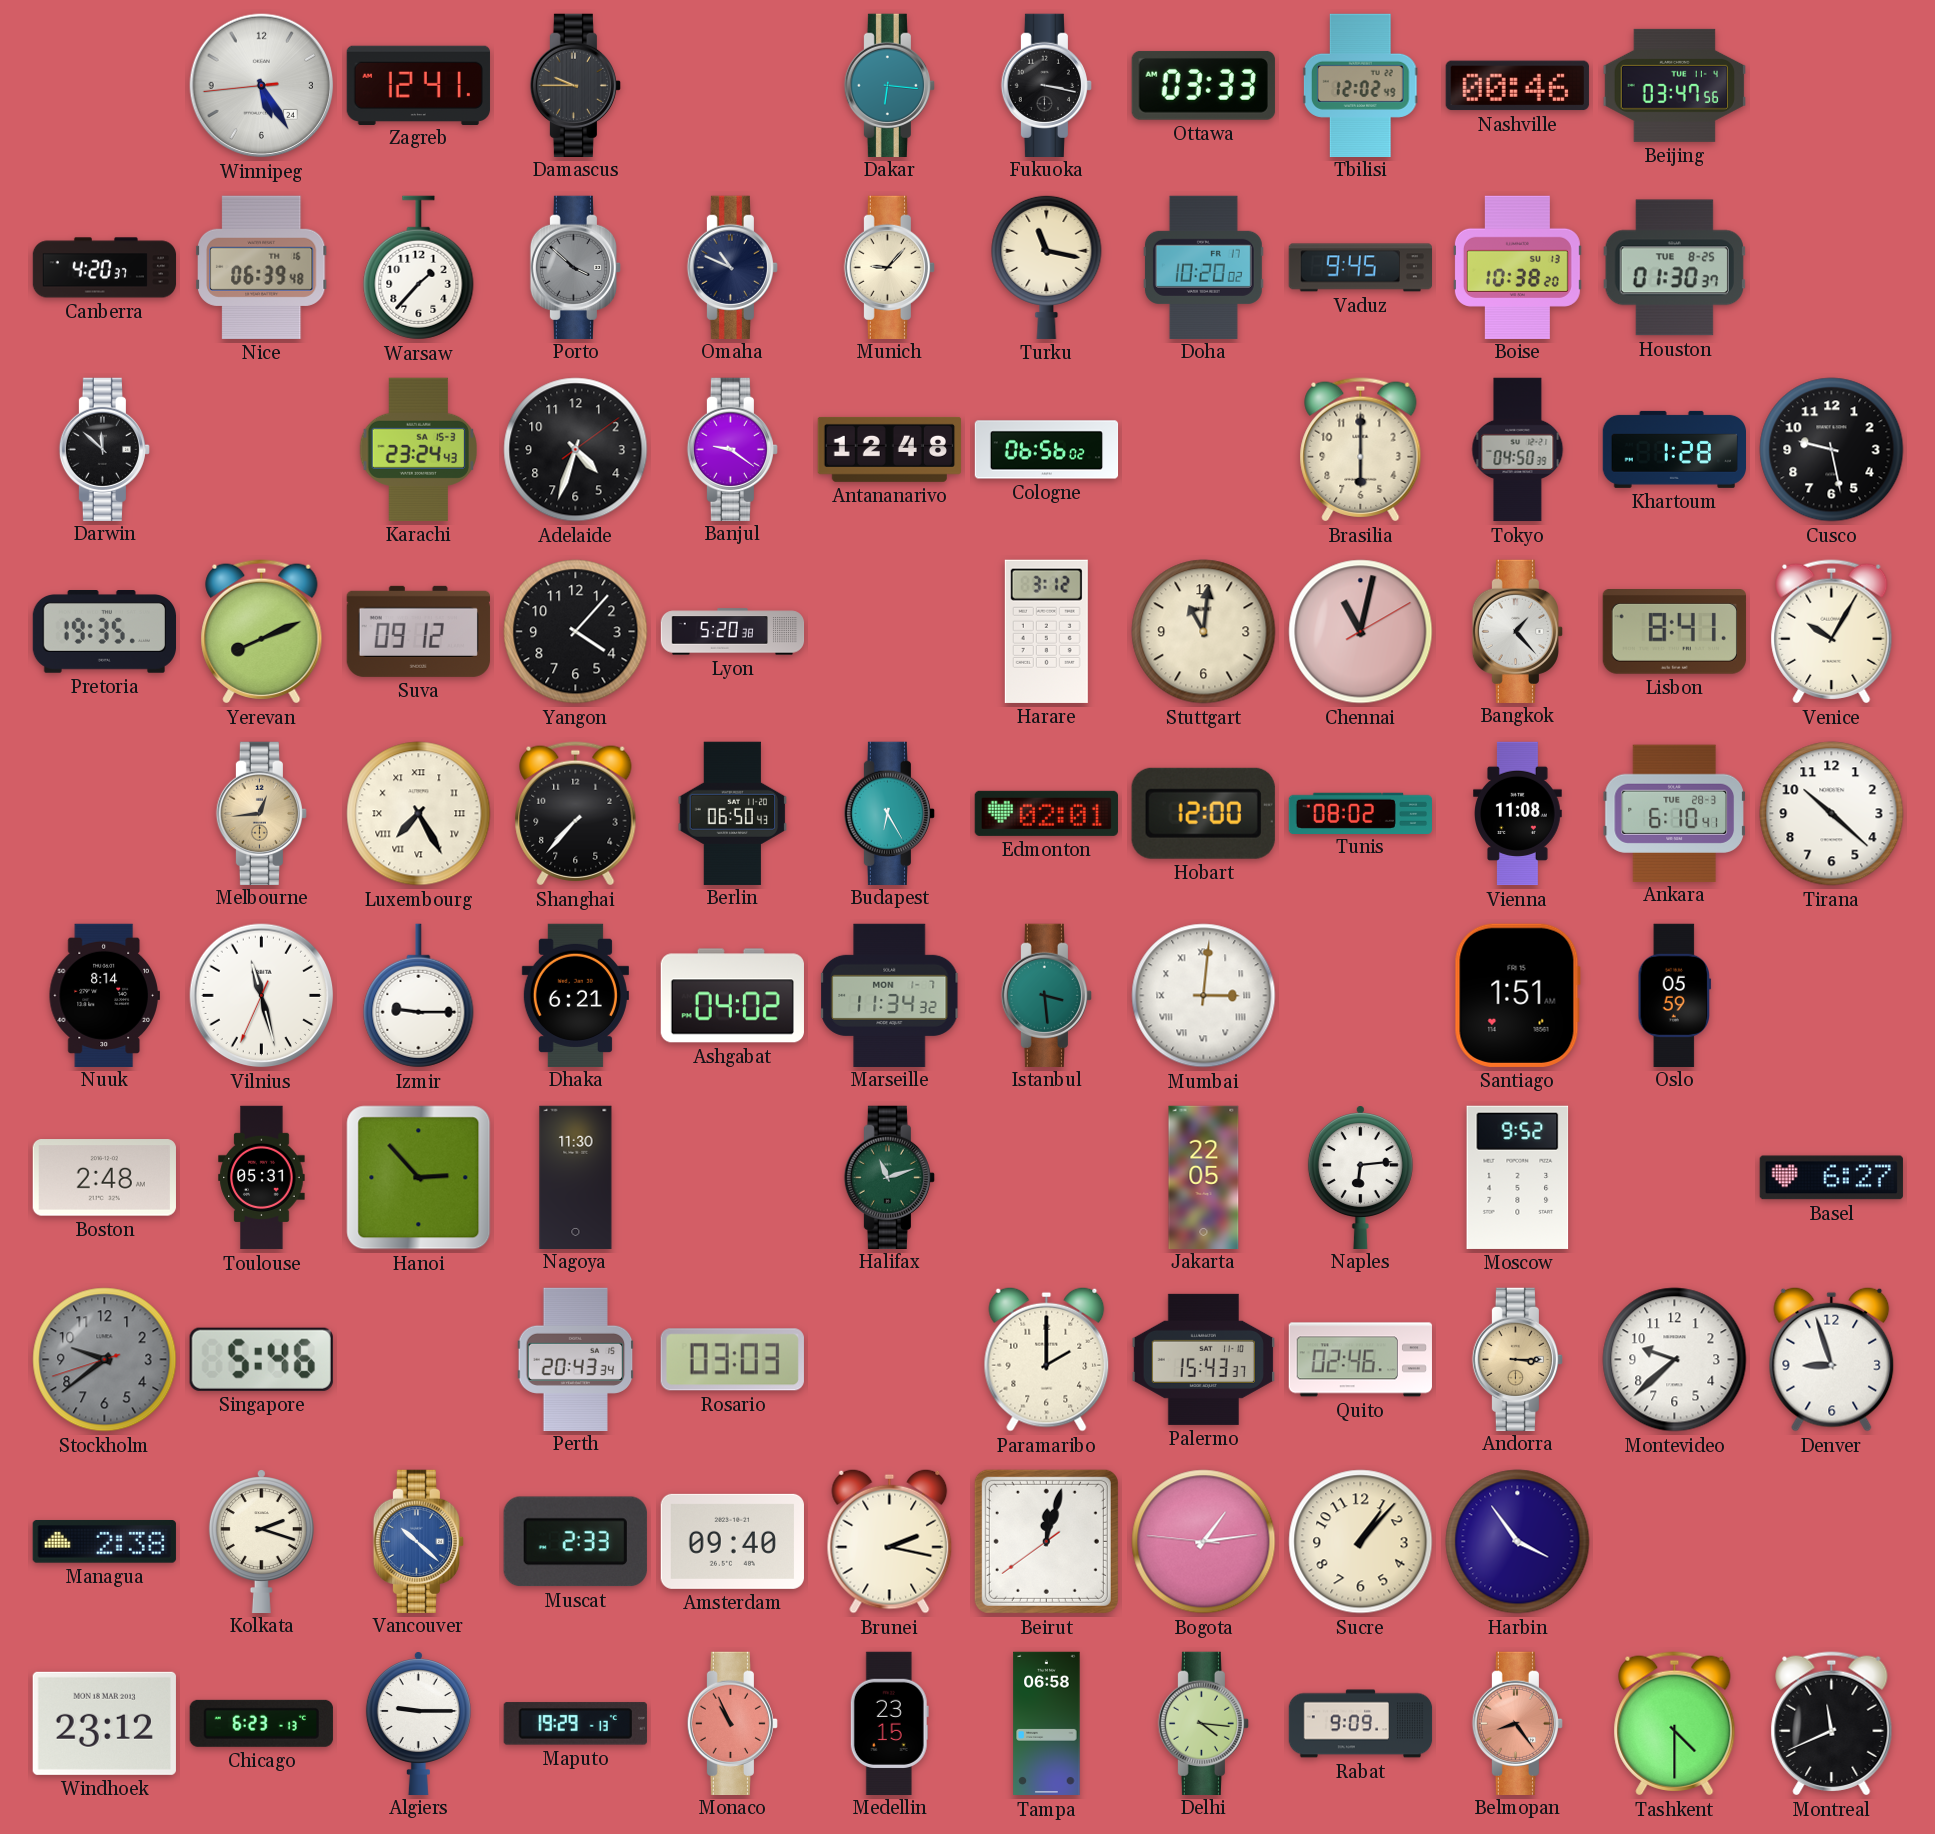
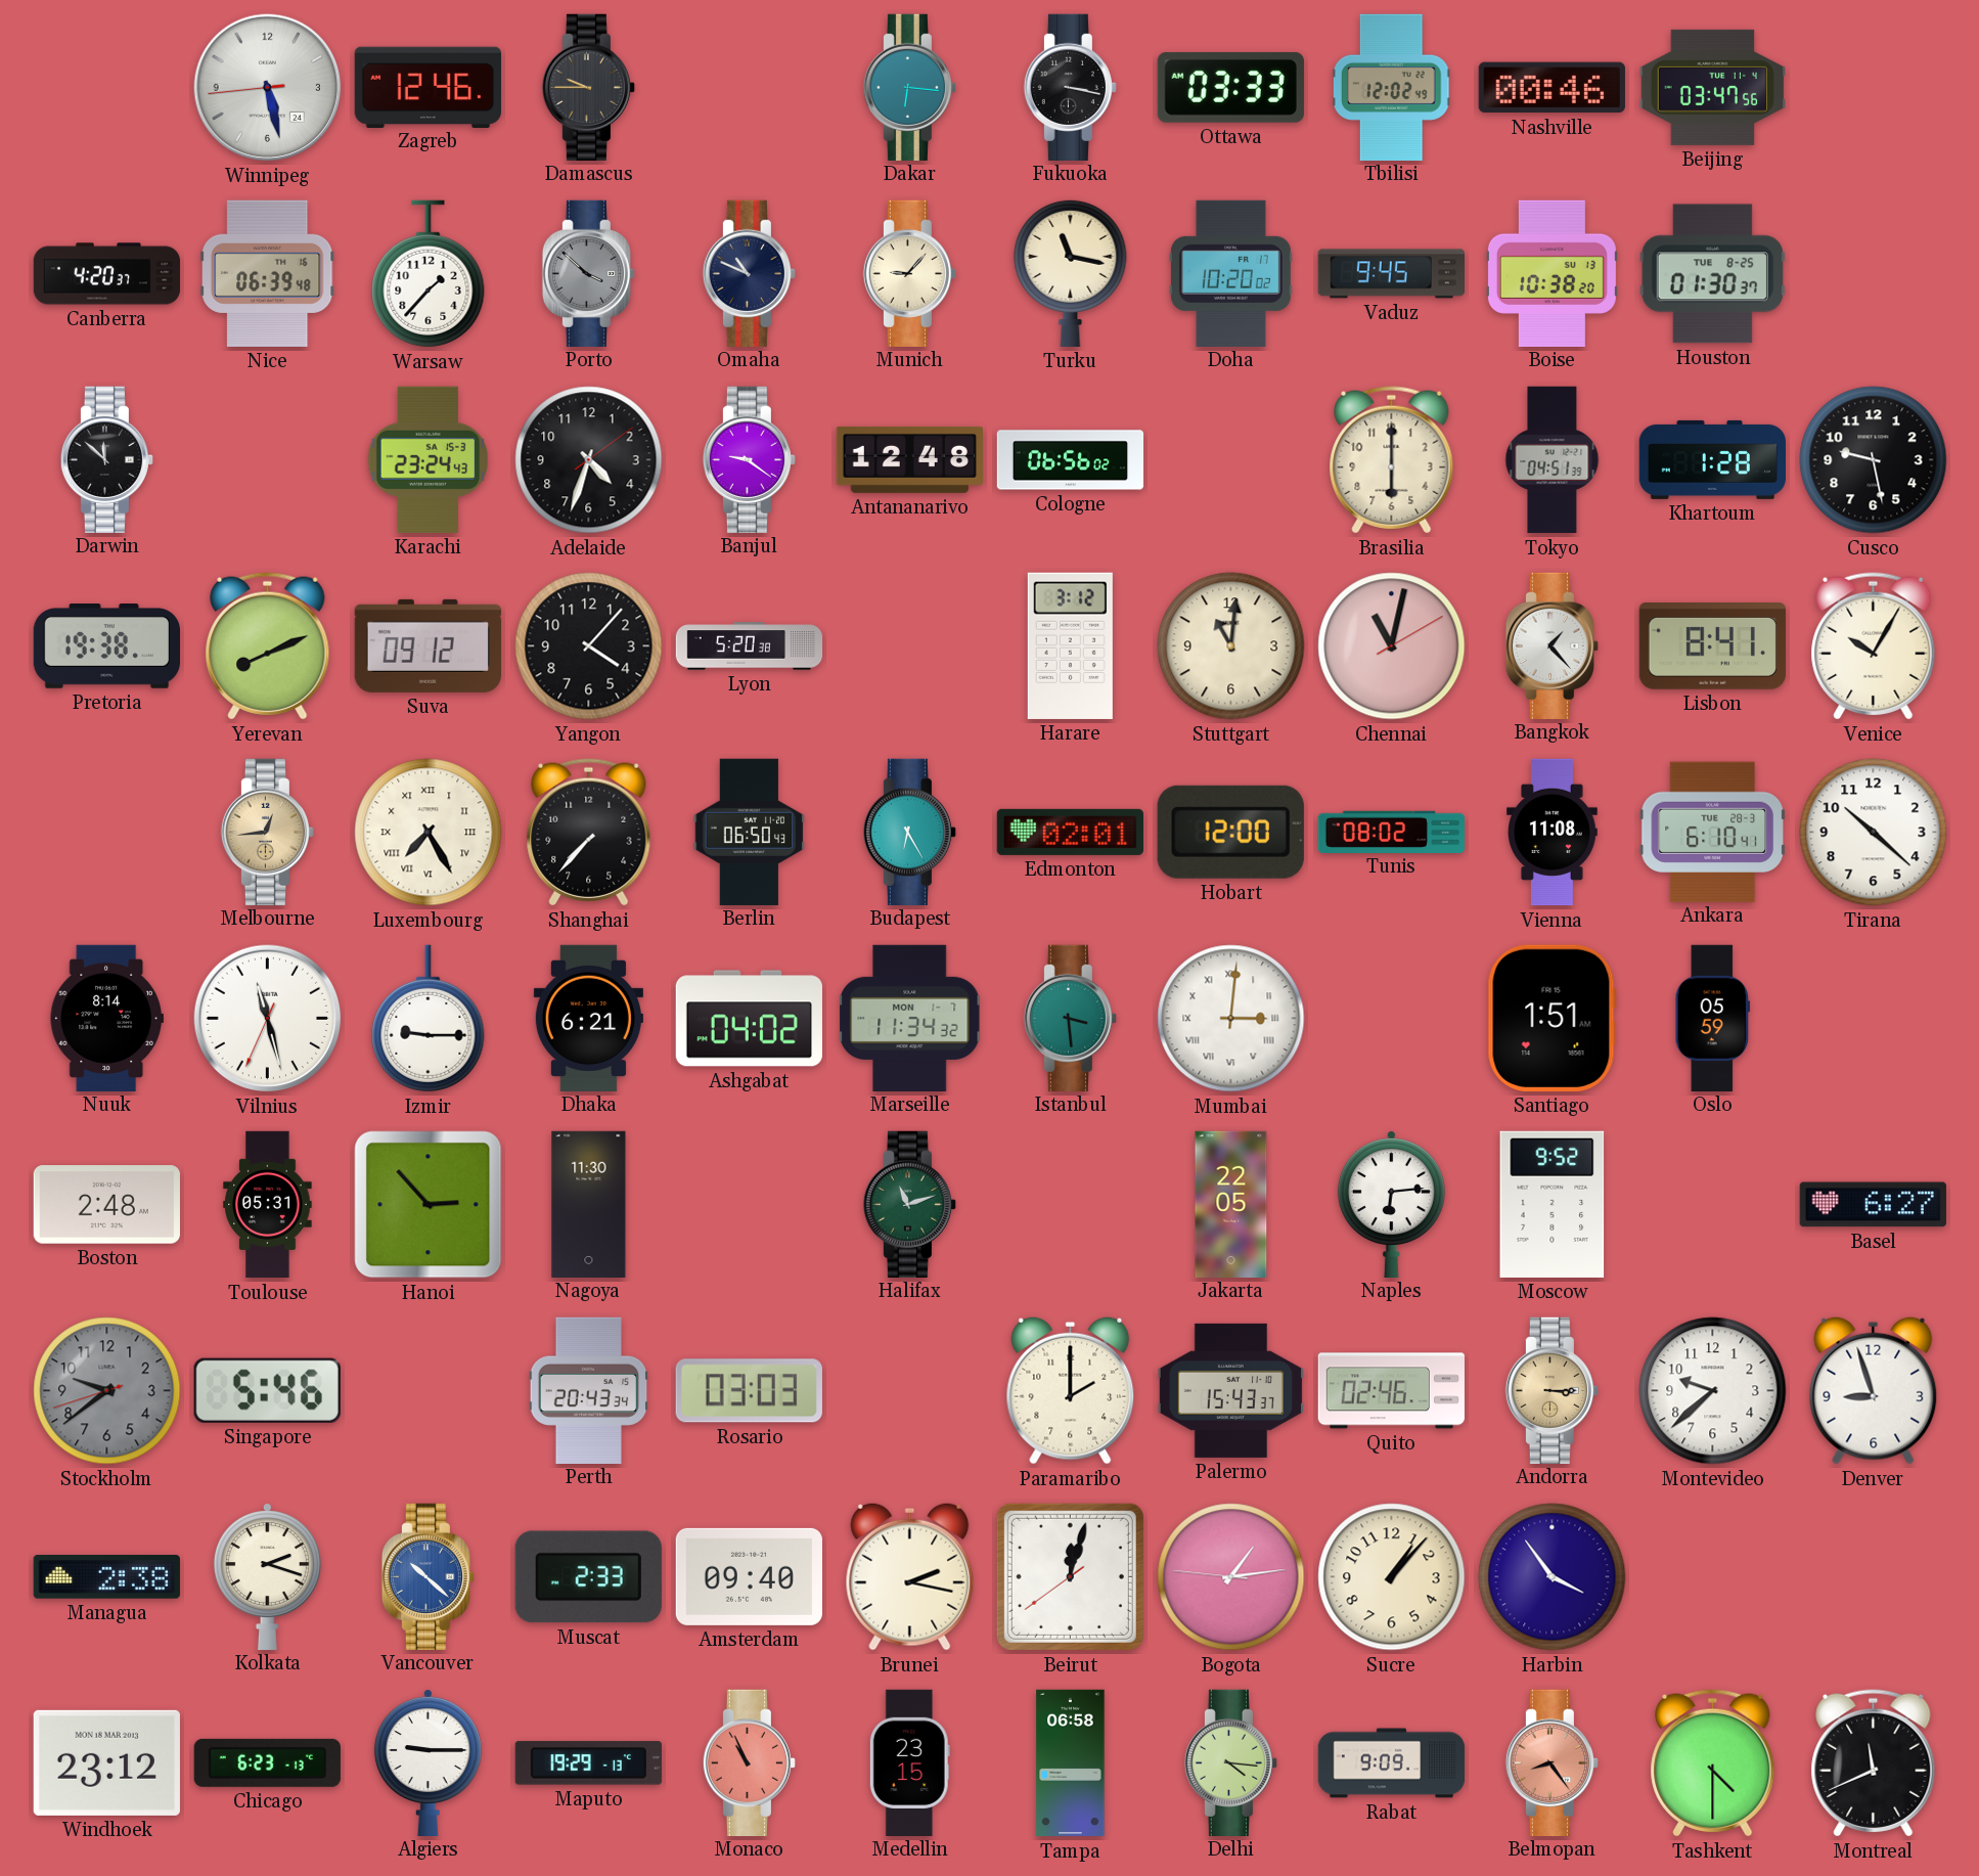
Winnipeg: 5:24 -> 5:27 (268, 88)
Zagreb: 12:41 -> 12:46 (428, 87)
Tokyo: 04:50 -> 04:51 (1553, 460)
Pretoria: 19:35 -> 19:38 (106, 646)
